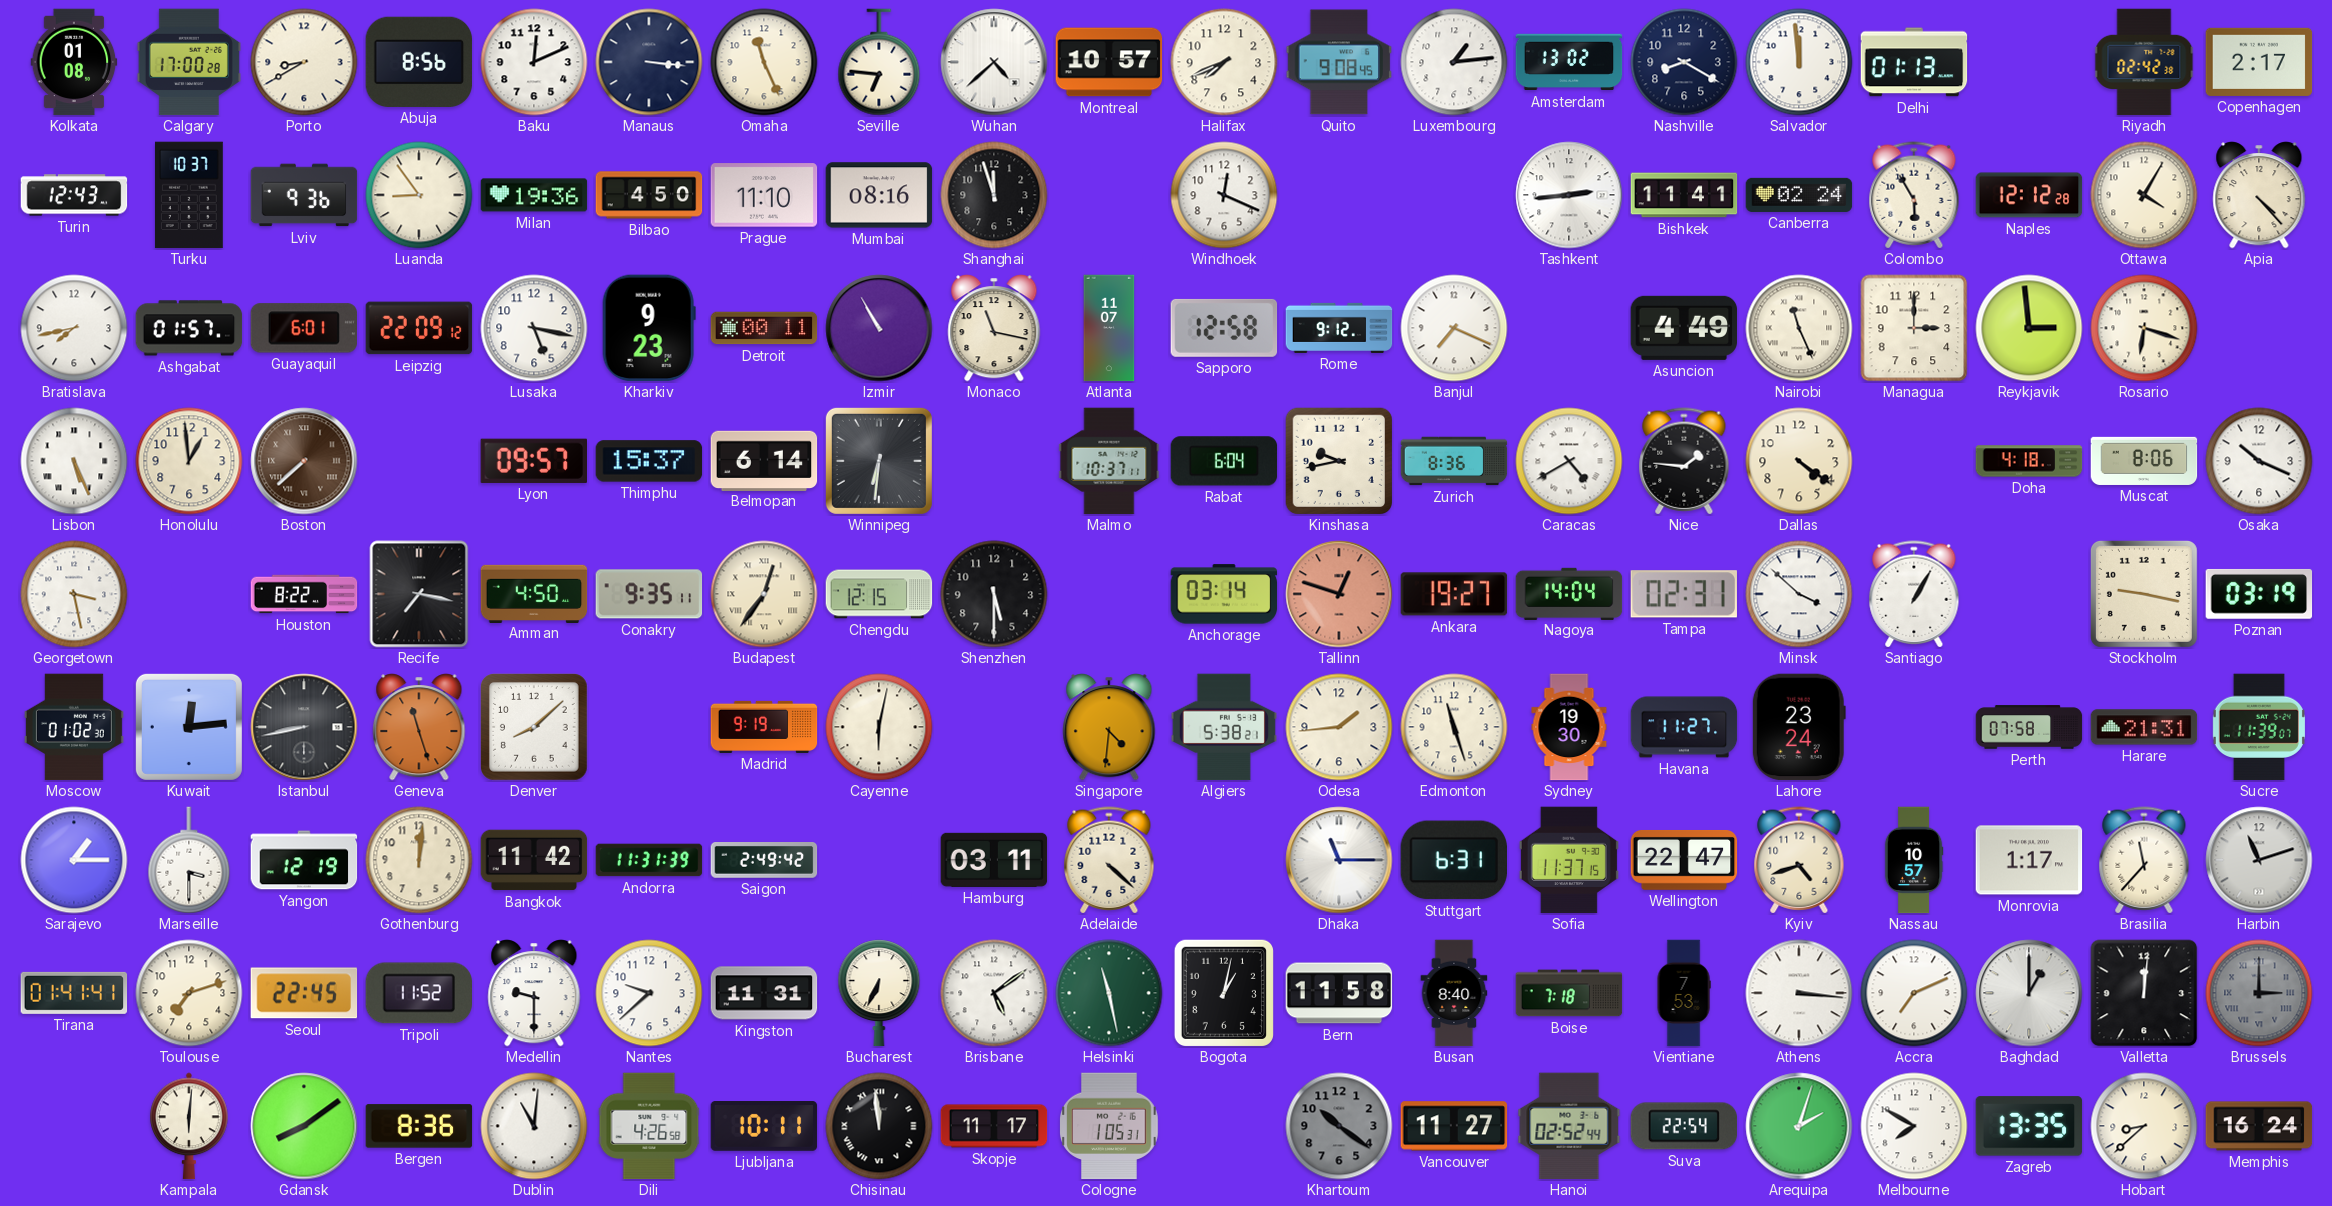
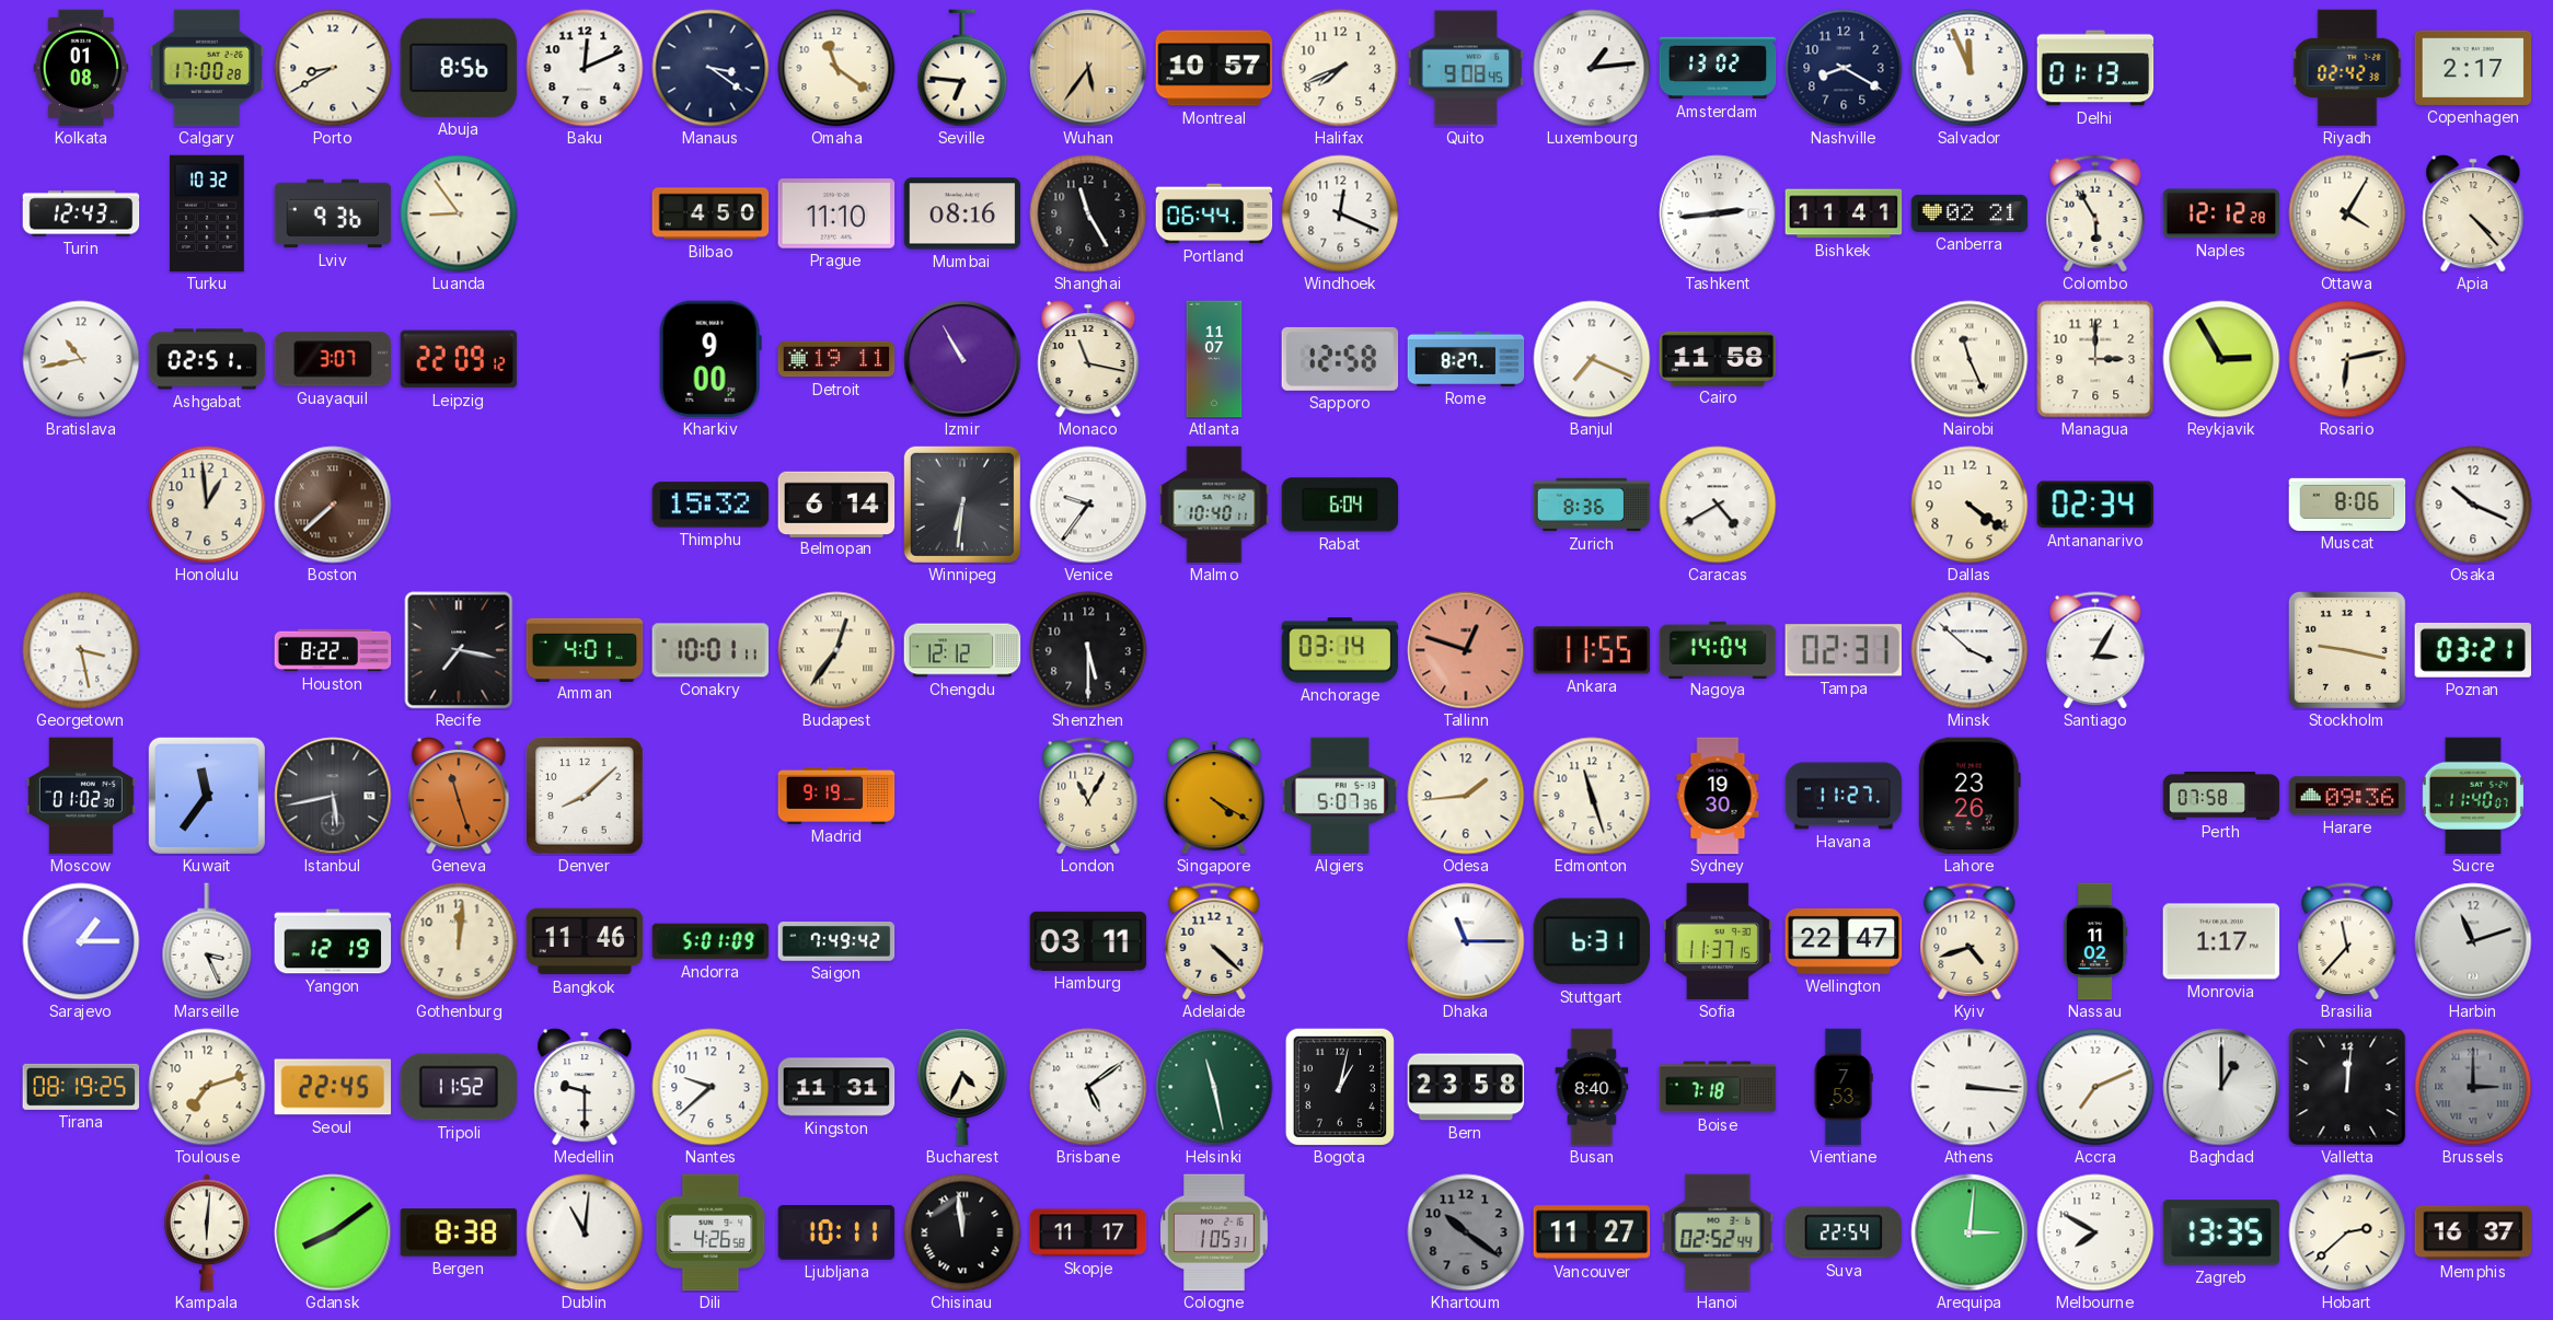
Manaus: 3:16 -> 3:21 (711, 68)
Omaha: 11:26 -> 11:21 (836, 68)
Wuhan: 4:38 -> 5:36 (1088, 68)
Wuhan dial: white -> champagne (1088, 68)
Salvador: 11:59 -> 11:56 (1969, 68)
Turku: 10:37 -> 10:32 (207, 213)
Milan: 19:36 -> none (534, 195)
Shanghai: 11:57 -> 11:25 (1088, 213)
Portland: none -> 06:44 (1214, 213)
Canberra: 02:24 -> 02:21 (1969, 213)
Bratislava: 7:43 -> 10:43 (81, 359)
Ashgabat: 01:57 -> 02:51 (207, 359)
Guayaquil: 6:01 -> 3:07 (333, 359)
Lusaka: 5:17 -> none (534, 328)
Kharkiv: 9:23 -> 9:00 (711, 359)
Detroit: 00:11 -> 19:11 (836, 359)
Rome: 9:12 -> 8:27 (1466, 359)
Cairo: none -> 11:58 (1718, 358)
Asuncion: 4:49 -> none (1684, 328)
Reykjavik: 2:59 -> 2:55 (2221, 359)
Rosario: 6:18 -> 6:13 (2347, 359)
Lisbon: 5:26 -> none (74, 461)
Lyon: 09:57 -> none (533, 461)
Thimphu: 15:37 -> 15:32 (711, 505)
Venice: none -> 9:36 (1088, 505)
Malmo: 10:37 -> 10:40 (1214, 505)
Kinshasa: 9:43 -> none (1338, 460)
Nice: 1:46 -> none (1684, 461)
Antananarivo: none -> 02:34 (2094, 505)
Doha: 4:18 -> none (2029, 461)
Amman: 4:50 -> 4:01 (585, 649)
Conakry: 9:35 -> 10:01 (711, 650)
Chengdu: 12:15 -> 12:12 (962, 650)
Ankara: 19:27 -> 11:55 (1592, 650)
Santiago: 1:05 -> 3:05 (2095, 650)
Poznan: 03:19 -> 03:21 (2473, 650)
Kuwait: 12:14 -> 11:36 (207, 796)
Istanbul: 8:43 -> 5:43 (333, 796)
Cayenne: 6:02 -> none (879, 727)
London: none -> 11:05 (1088, 796)
Singapore: 4:31 -> 4:20 (1214, 796)
Algiers: 5:38 -> 5:07 (1340, 796)
Lahore: 23:24 -> 23:26 (1969, 796)
Harare: 21:31 -> 09:36 (2347, 796)
Sucre: 11:39 -> 11:40 (2473, 796)
Marseille: 3:30 -> 3:26 (207, 941)
Bangkok: 11:42 -> 11:46 (585, 941)
Andorra: 11:31 -> 5:01 (711, 941)
Saigon: 2:49 -> 7:49 (836, 942)
Nassau: 10:57 -> 11:02 (2095, 941)
Tirana: 01:41 -> 08:19 (81, 1087)
Bucharest: 6:34 -> 4:34 (962, 1087)
Bern: 11:58 -> 23:58 (1466, 1087)
Bergen: 8:36 -> 8:38 (459, 1232)
Arequipa: 2:03 -> 3:01 (1969, 1232)
Hobart: 8:38 -> 2:38 (2347, 1232)
Memphis: 16:24 -> 16:37 (2473, 1232)
